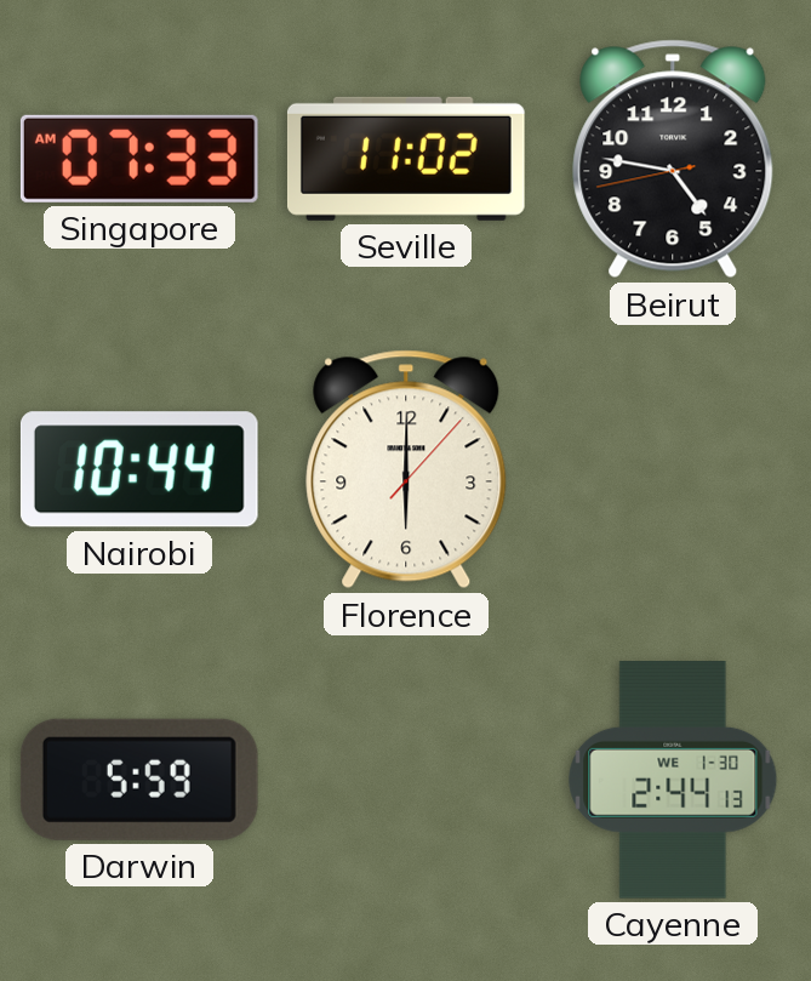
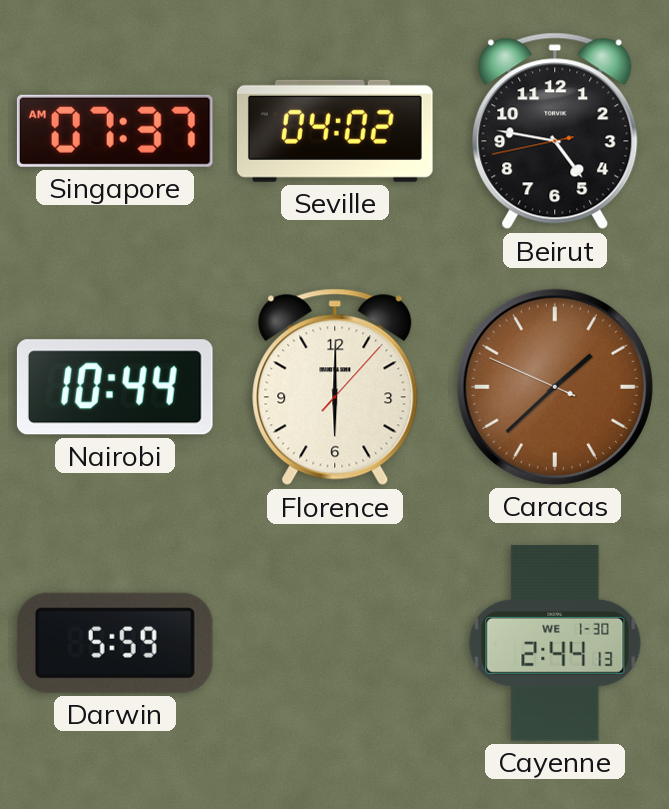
Singapore: 07:33 -> 07:37 (115, 131)
Seville: 11:02 -> 04:02 (335, 131)
Caracas: none -> 1:37 (555, 387)
